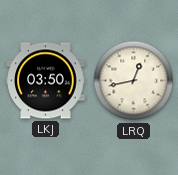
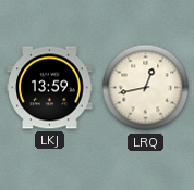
LKJ: 03:50 -> 13:59 (50, 88)
